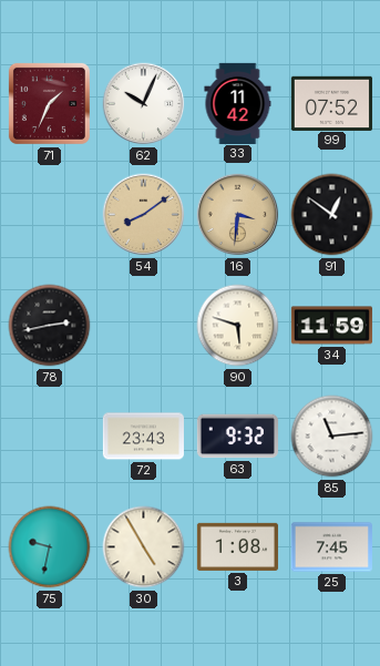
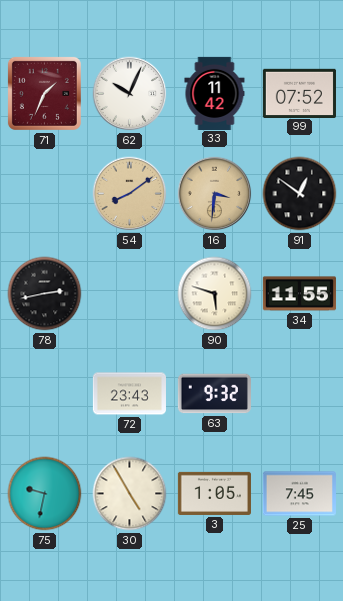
34: 11:59 -> 11:55 (299, 294)
85: 11:14 -> none (332, 437)
3: 1:08 -> 1:05 (214, 493)
